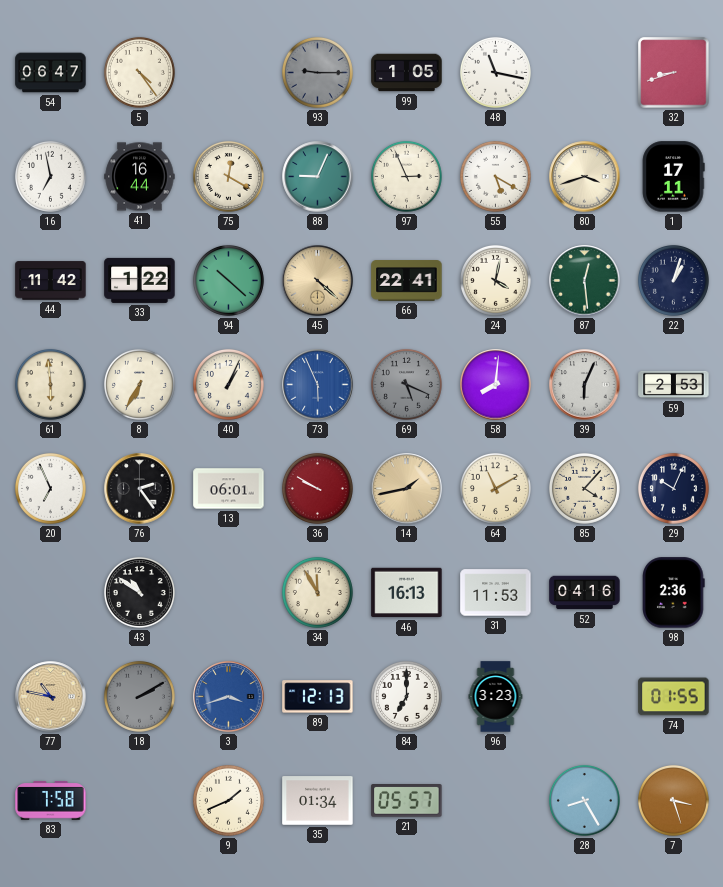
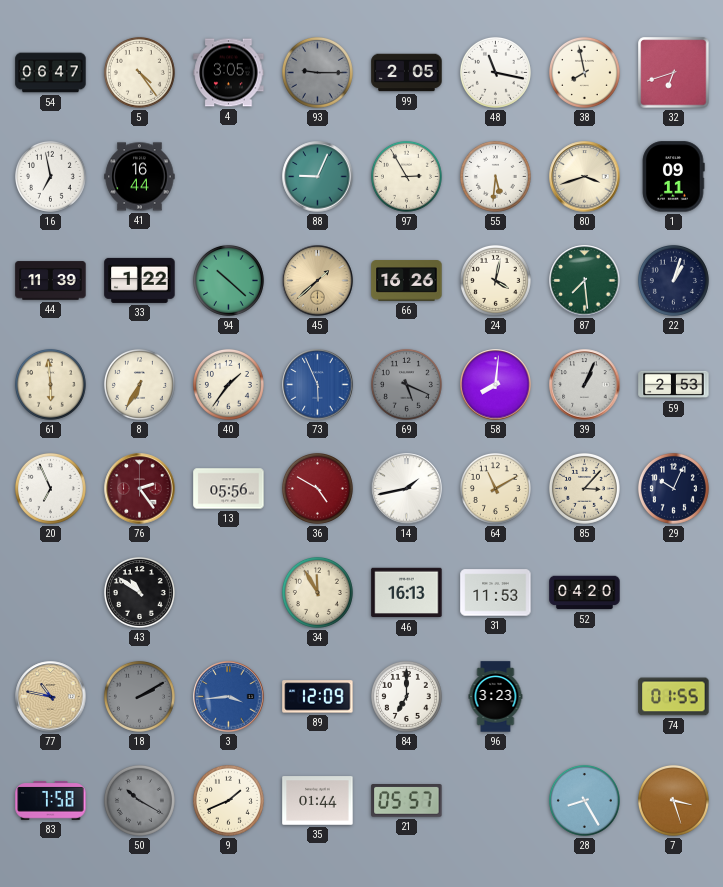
4: none -> 3:05 (229, 73)
99: 1:05 -> 2:05 (407, 73)
38: none -> 7:58 (584, 72)
32: 8:42 -> 6:42 (674, 73)
75: 12:20 -> none (228, 176)
97: 2:56 -> 2:55 (406, 176)
55: 5:20 -> 5:31 (495, 176)
1: 17:11 -> 09:11 (673, 177)
44: 11:42 -> 11:39 (51, 281)
45: 4:22 -> 1:38 (318, 281)
66: 22:41 -> 16:26 (407, 281)
87: 12:29 -> 7:29 (585, 281)
40: 1:04 -> 1:36 (228, 384)
39: 6:04 -> 1:04 (585, 385)
76 dial: black -> burgundy (140, 489)
13: 06:01 -> 05:56 (229, 489)
36: 9:50 -> 4:50 (317, 488)
14 dial: champagne -> white (407, 489)
85: 4:07 -> 3:07 (584, 488)
52: 04:16 -> 04:20 (585, 593)
98: 2:36 -> none (674, 593)
3: 3:42 -> 3:44 (229, 697)
89: 12:13 -> 12:09 (318, 697)
50: none -> 10:20 (139, 800)
35: 01:34 -> 01:44 (318, 801)
